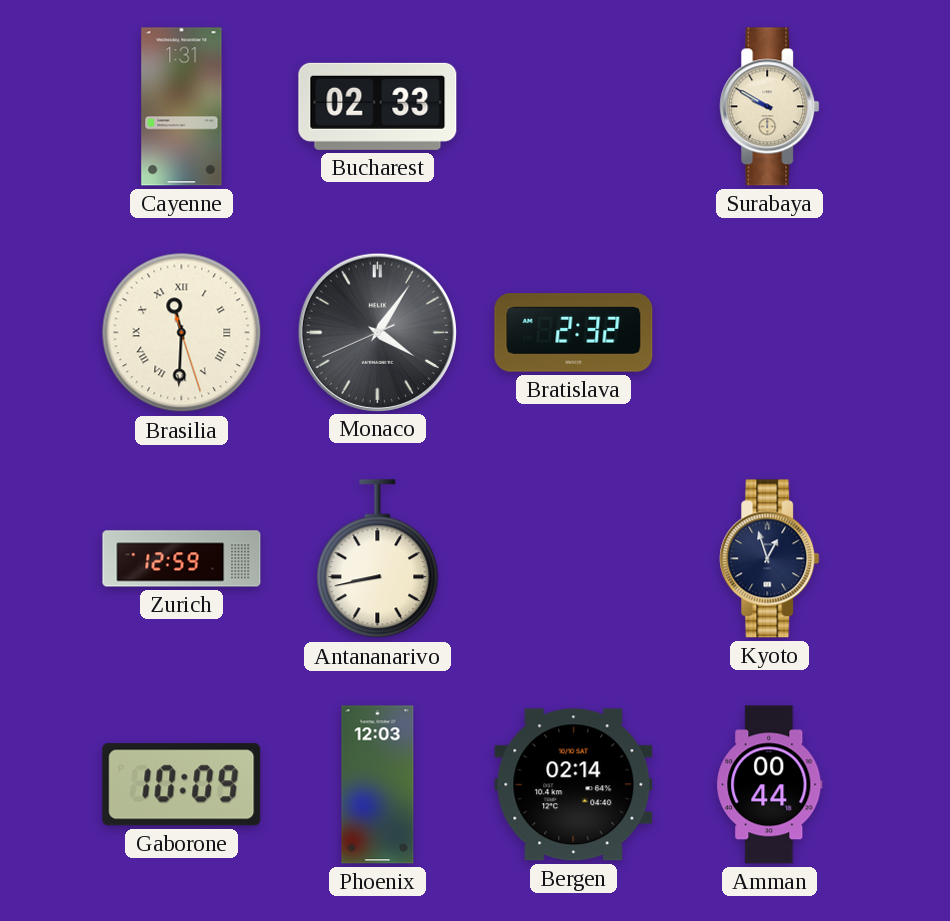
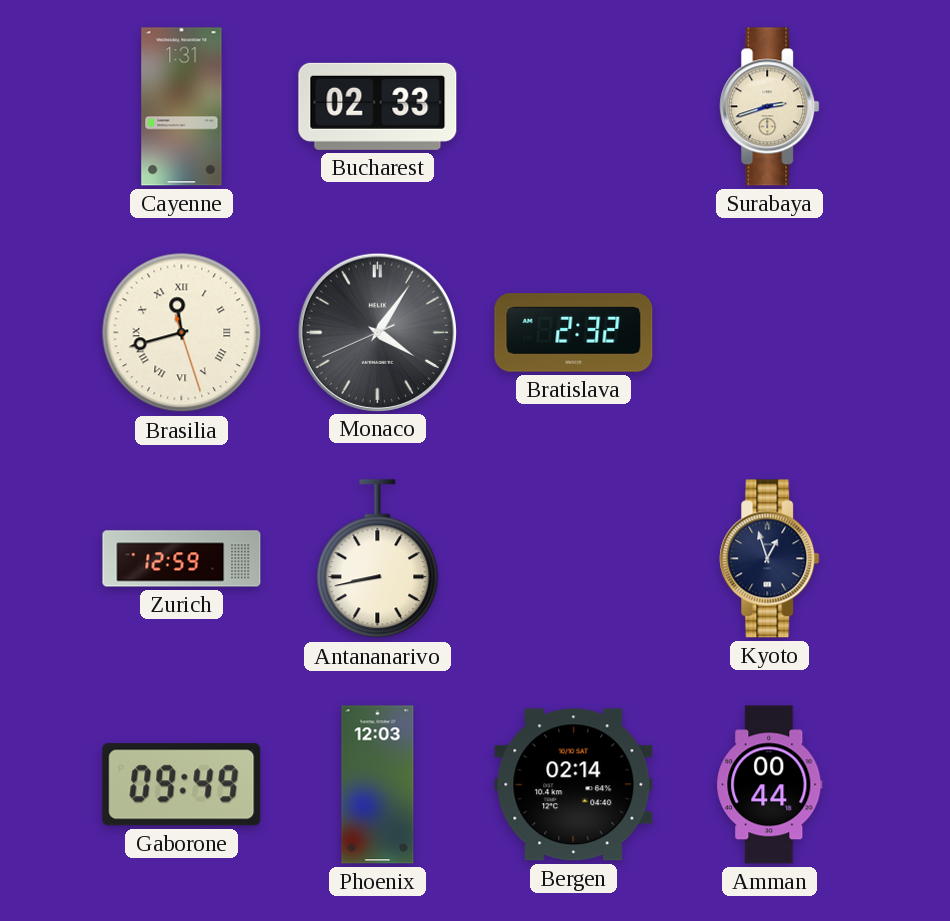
Surabaya: 9:50 -> 2:42 (770, 107)
Brasilia: 11:30 -> 11:42 (182, 333)
Gaborone: 10:09 -> 09:49 (182, 785)
